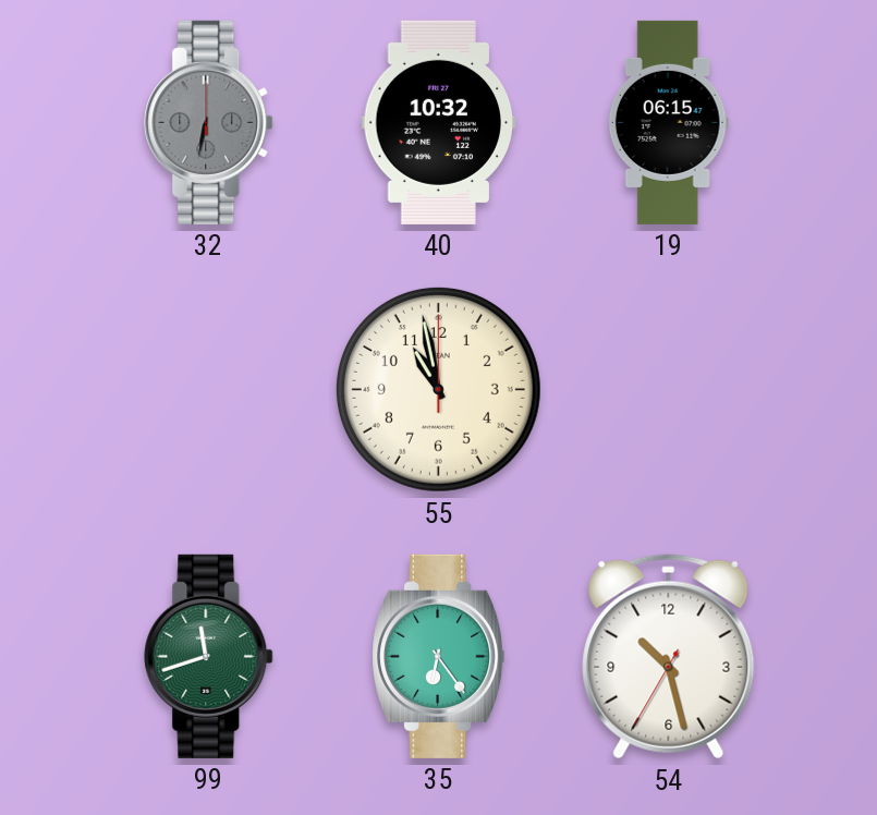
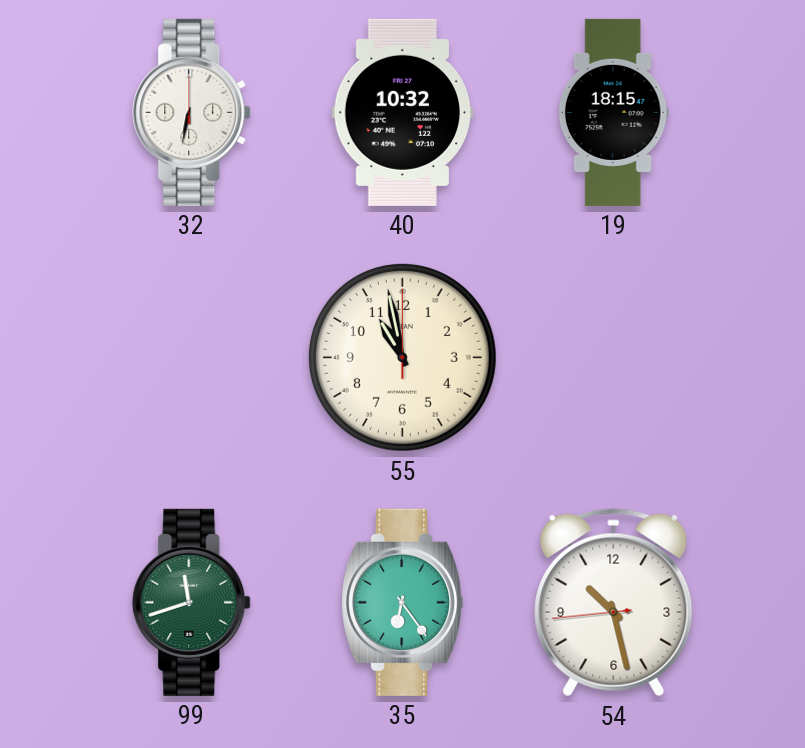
32 dial: grey -> white (192, 112)
19: 06:15 -> 18:15 (613, 112)
54: 10:27:35 -> 10:27:44 (614, 603)
